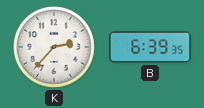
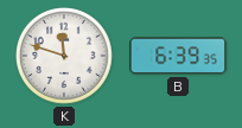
K: 2:37 -> 11:48 (64, 56)
